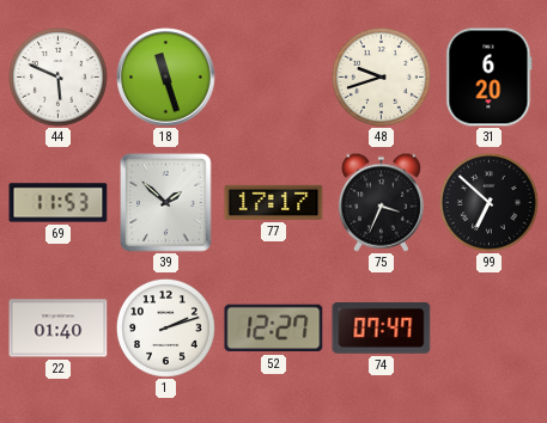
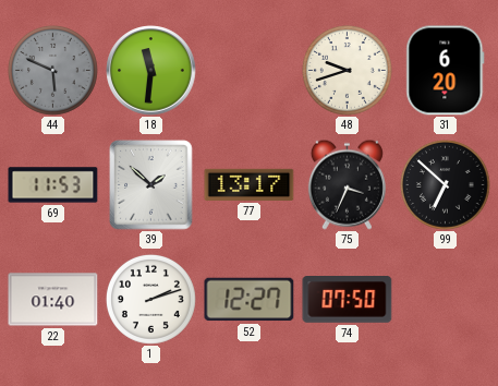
44 dial: white -> grey (53, 71)
18: 11:27 -> 11:31 (151, 71)
77: 17:17 -> 13:17 (250, 184)
74: 07:47 -> 07:50 (348, 300)
